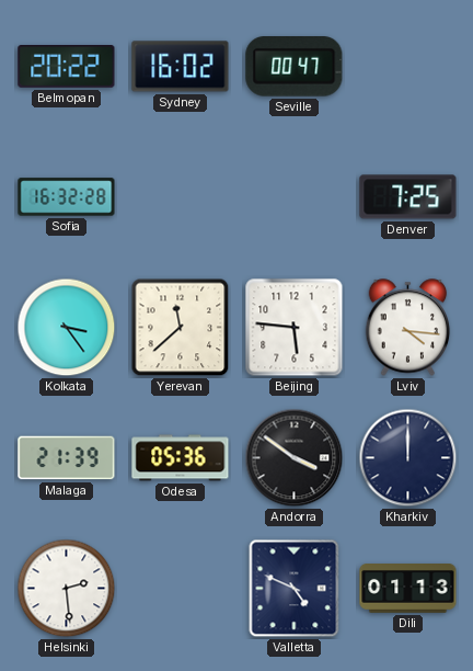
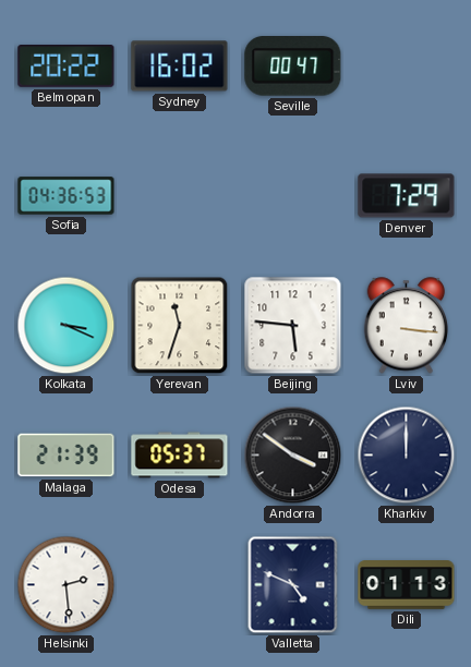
Sofia: 16:32 -> 04:36 (67, 196)
Denver: 7:25 -> 7:29 (407, 196)
Kolkata: 3:24 -> 3:19 (67, 326)
Yerevan: 11:38 -> 11:33 (180, 326)
Lviv: 4:16 -> 3:16 (407, 326)
Odesa: 05:36 -> 05:37 (180, 456)
